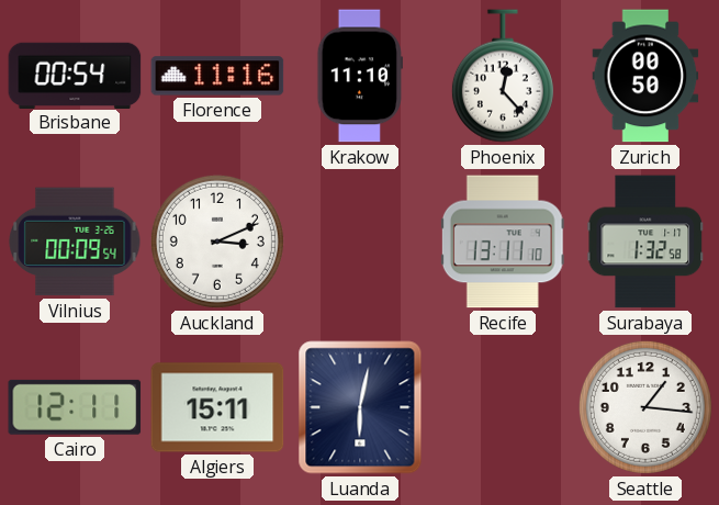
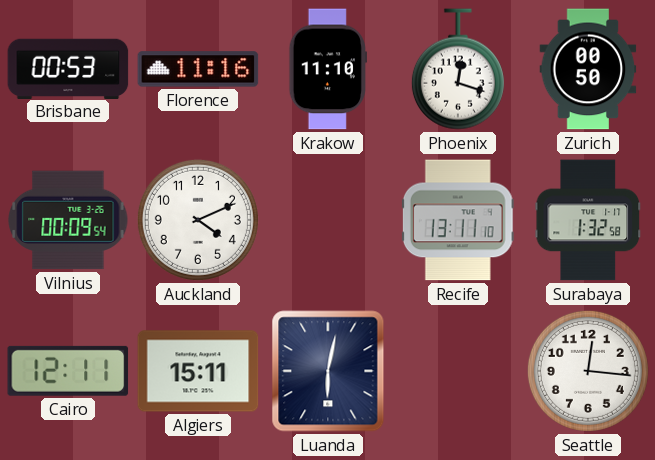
Brisbane: 00:54 -> 00:53 (68, 68)
Phoenix: 12:23 -> 12:18 (458, 69)
Auckland: 3:11 -> 4:11 (198, 220)
Seattle: 1:16 -> 12:16 (588, 371)
